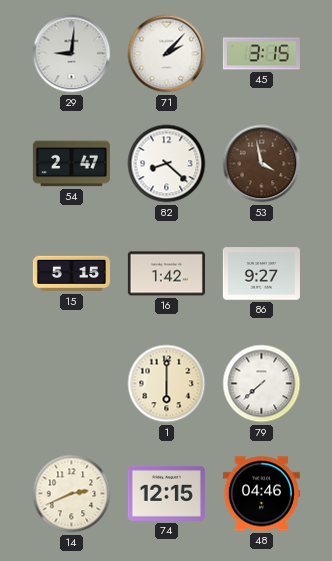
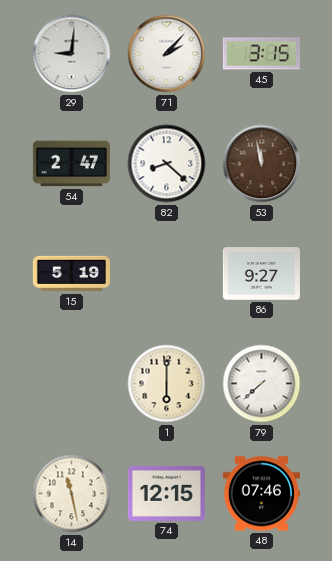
53: 3:58 -> 11:58 (262, 164)
15: 5:15 -> 5:19 (71, 274)
16: 1:42 -> none (166, 274)
14: 2:41 -> 11:28 (72, 494)
48: 04:46 -> 07:46 (261, 494)
